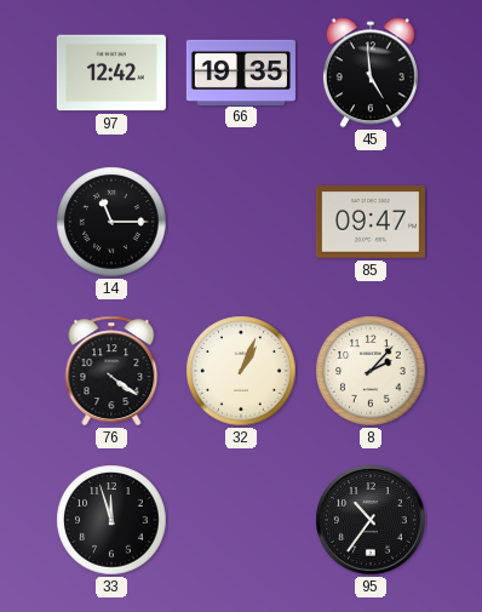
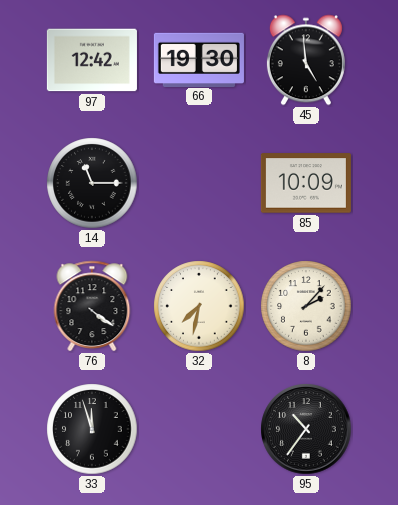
66: 19:35 -> 19:30 (199, 59)
85: 09:47 -> 10:09 (306, 183)
32: 1:04 -> 7:32 (199, 306)
